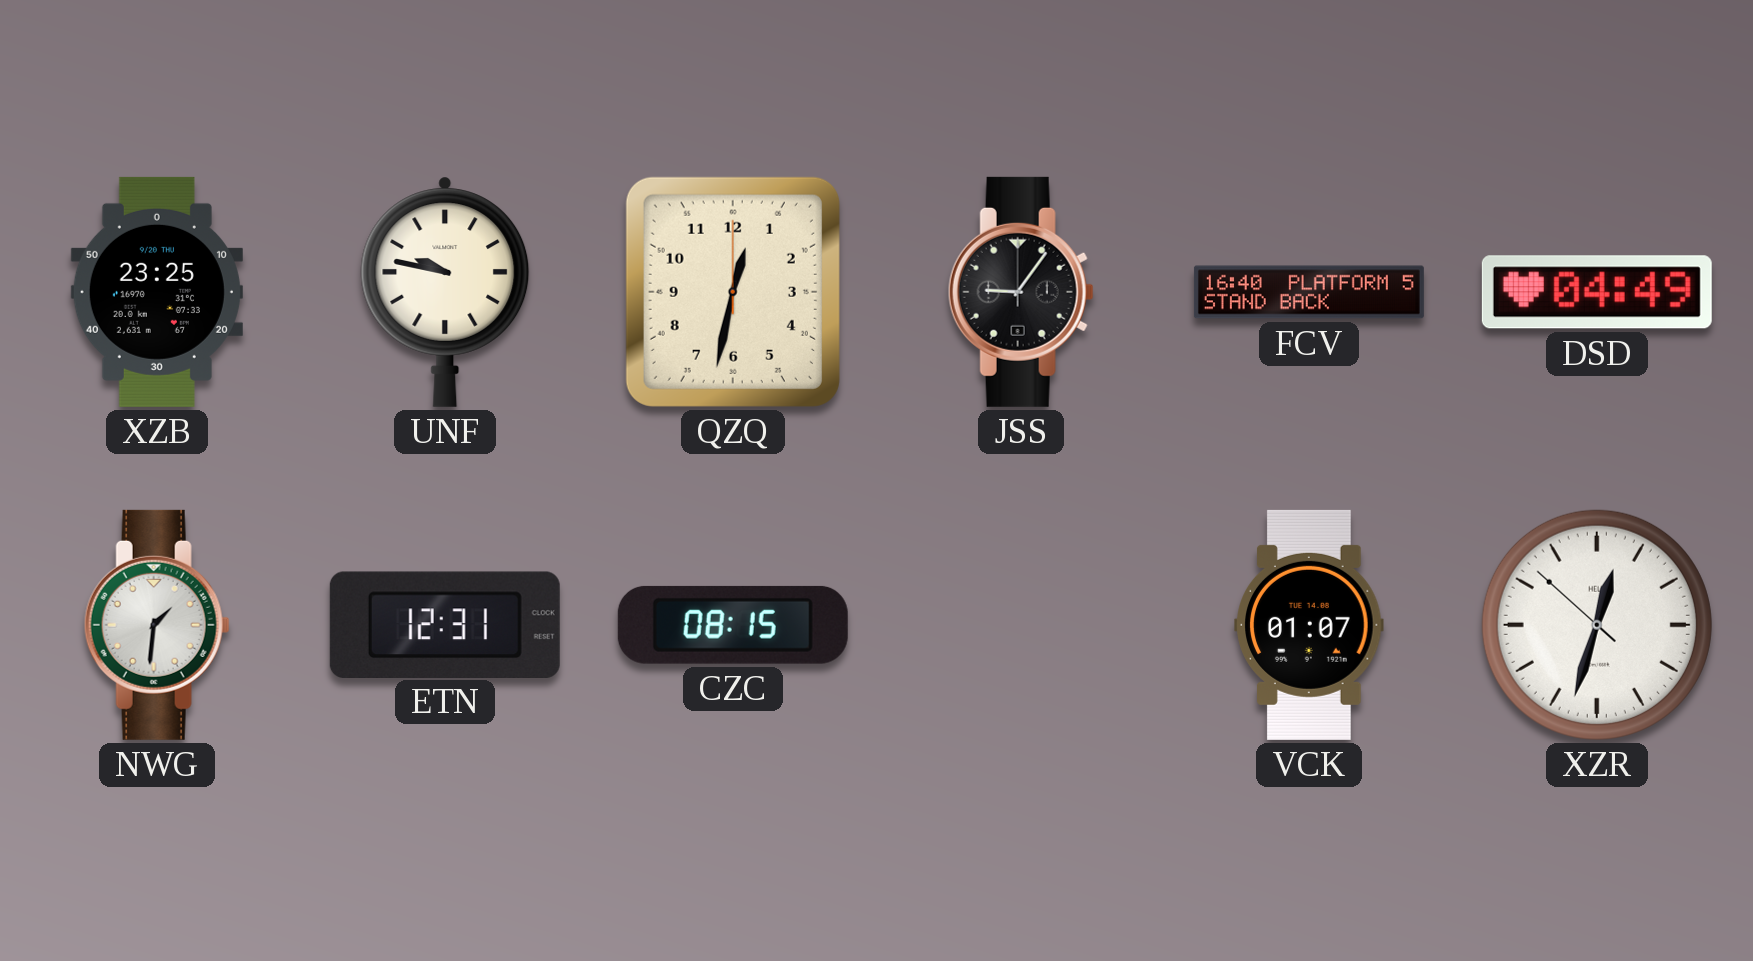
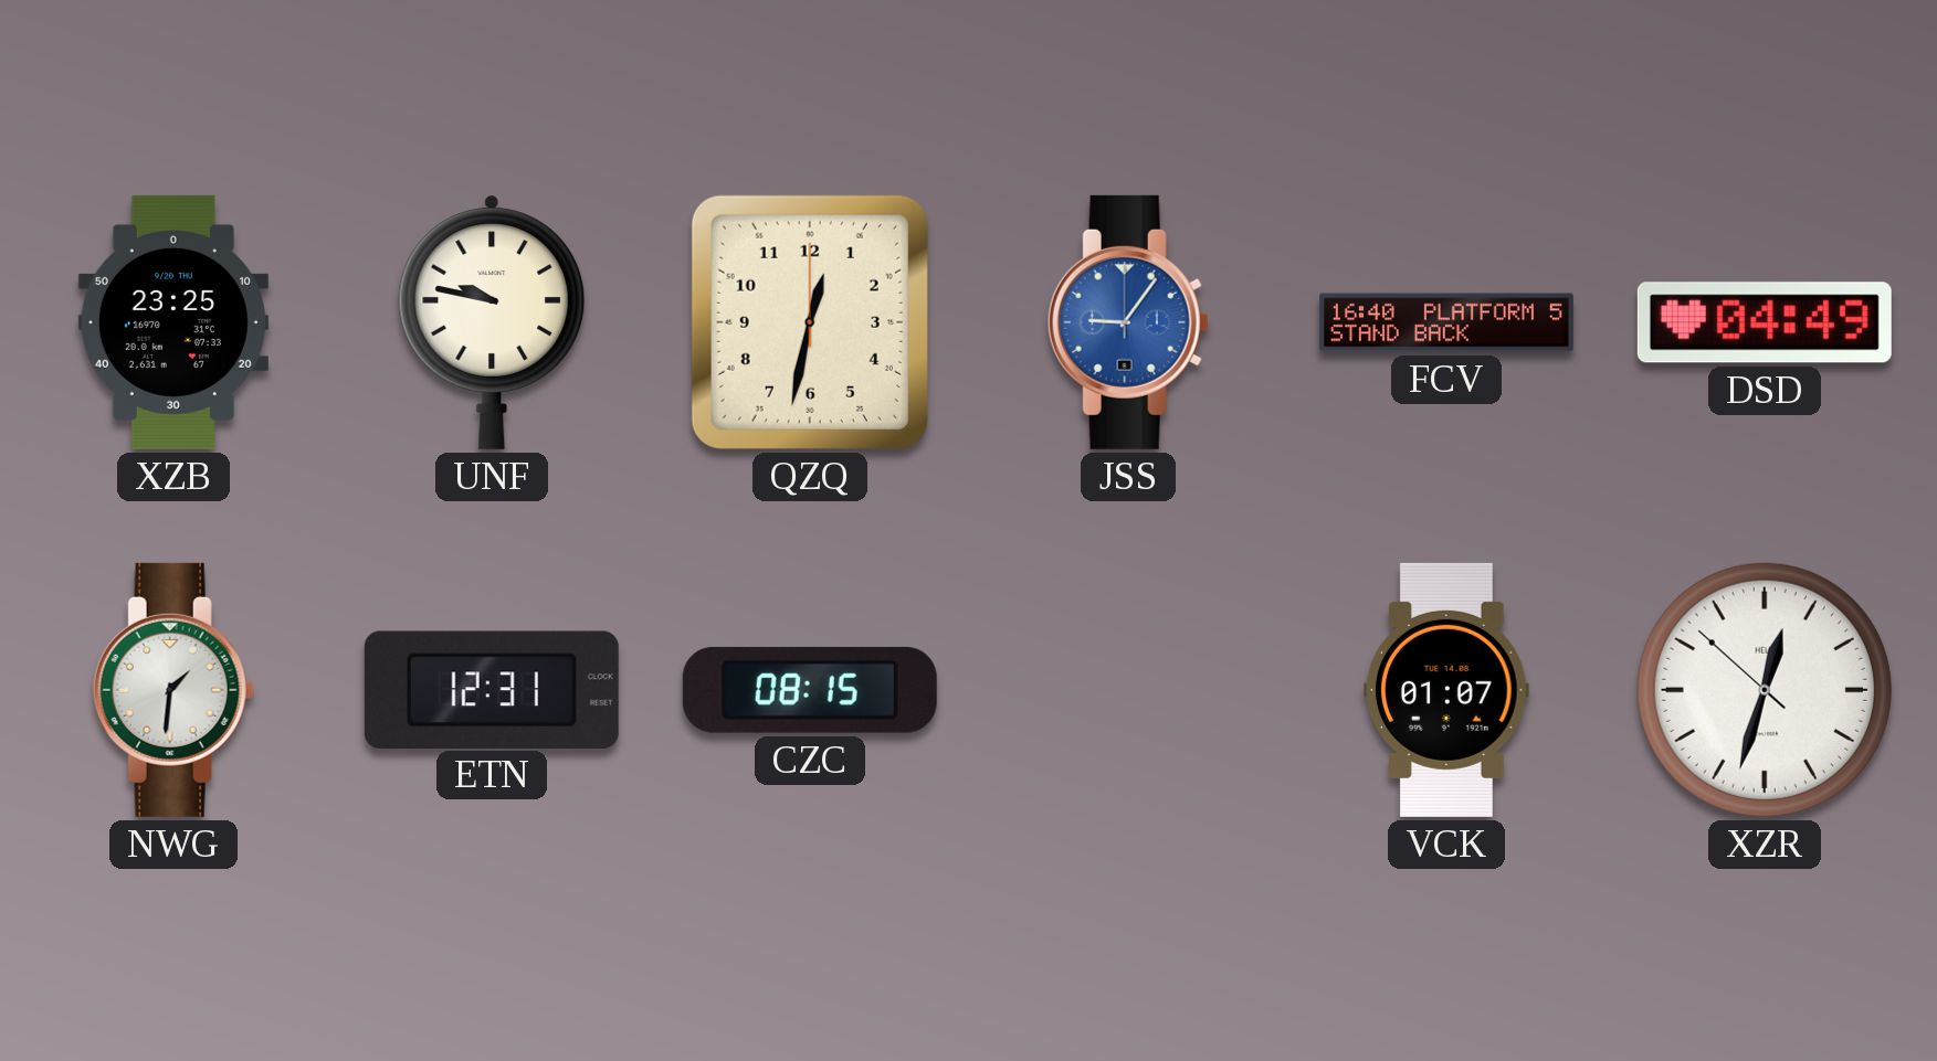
JSS dial: black -> blue (1128, 322)
